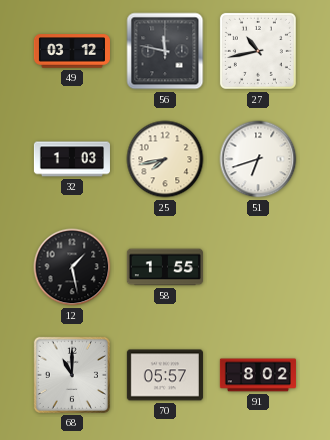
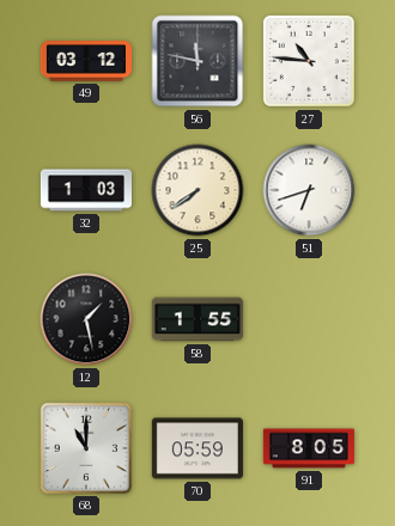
27: 10:43 -> 10:46 (309, 61)
25: 7:43 -> 7:39 (197, 190)
70: 05:57 -> 05:59 (197, 448)
91: 8:02 -> 8:05 (309, 448)
